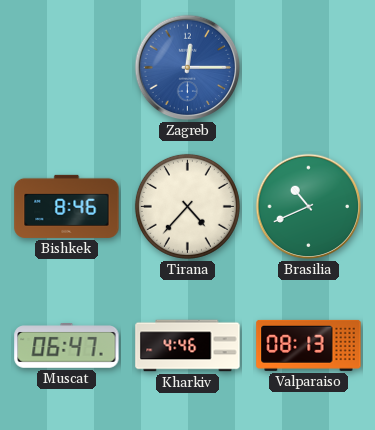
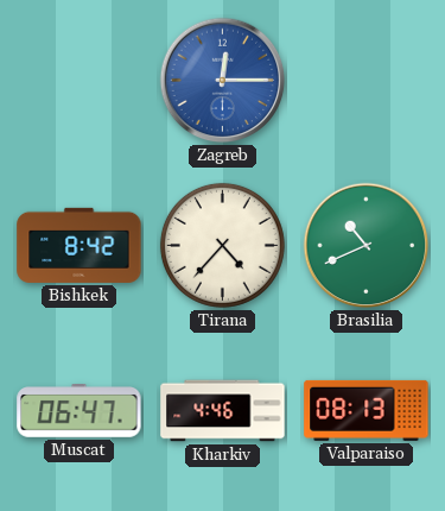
Bishkek: 8:46 -> 8:42 (80, 245)
